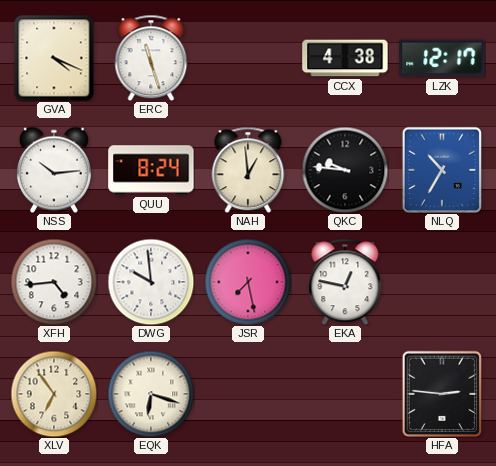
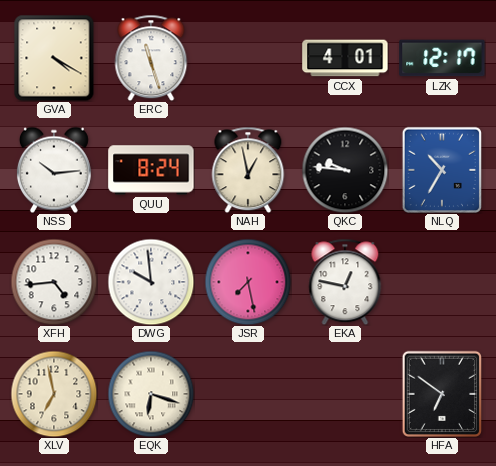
GVA: 4:19 -> 4:20 (54, 58)
CCX: 4:38 -> 4:01 (345, 58)
NAH: 12:59 -> 12:58 (248, 170)
XLV: 6:54 -> 6:58 (54, 394)
HFA: 2:46 -> 6:51 (441, 393)
